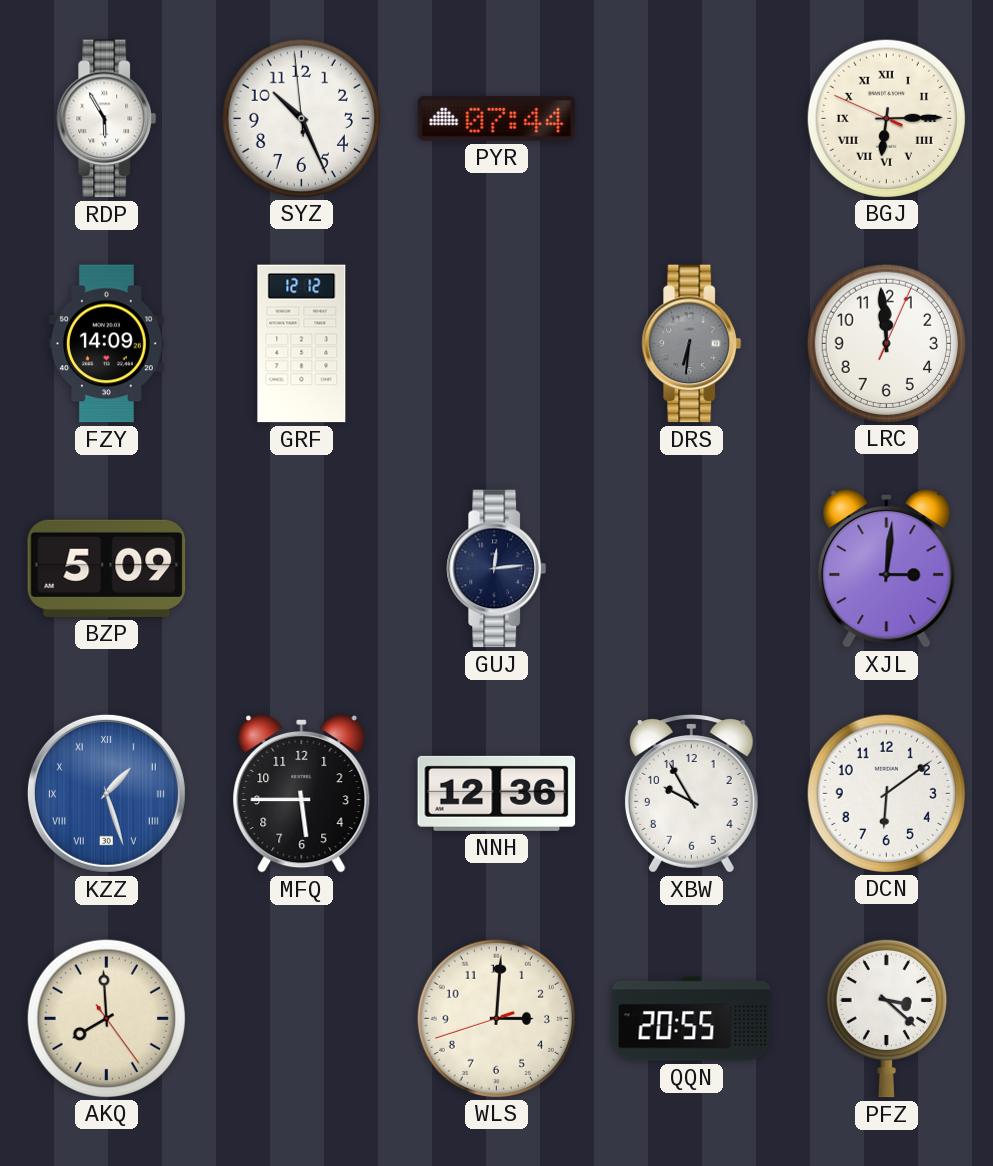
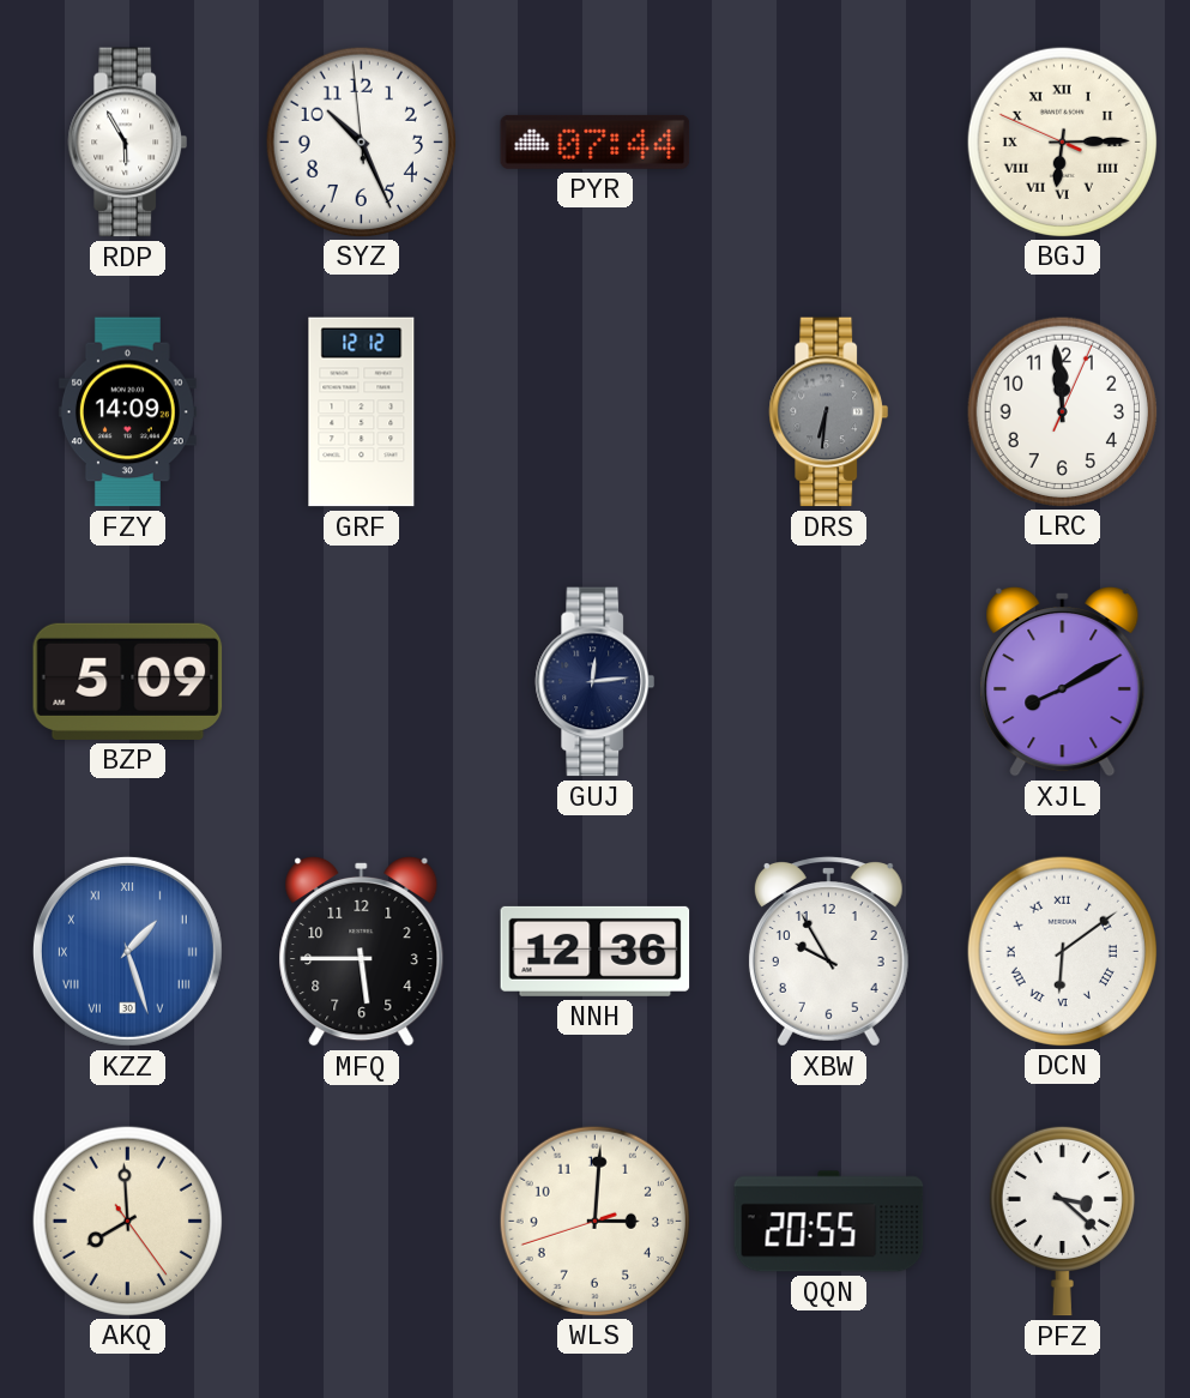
XJL: 3:01 -> 8:10 (1063, 681)
DCN numerals: Arabic -> Roman (1062, 951)
